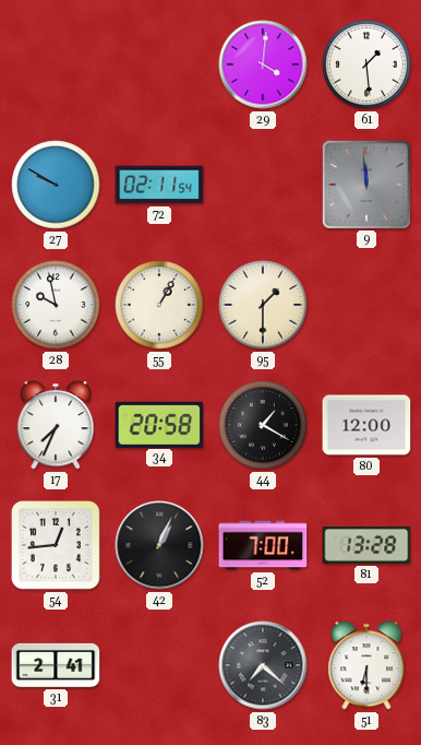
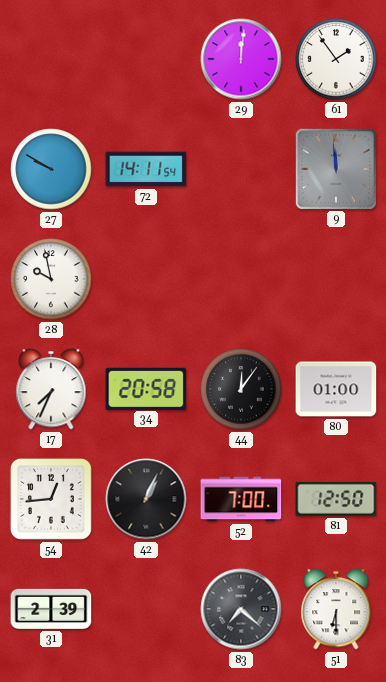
29: 4:01 -> 12:01 (241, 59)
61: 1:29 -> 1:54 (336, 59)
72: 02:11 -> 14:11 (146, 169)
55: 1:05 -> none (159, 305)
95: 1:30 -> none (263, 305)
44: 1:20 -> 12:06 (241, 389)
80: 12:00 -> 01:00 (336, 389)
81: 13:28 -> 12:50 (336, 499)
31: 2:41 -> 2:39 (51, 609)
